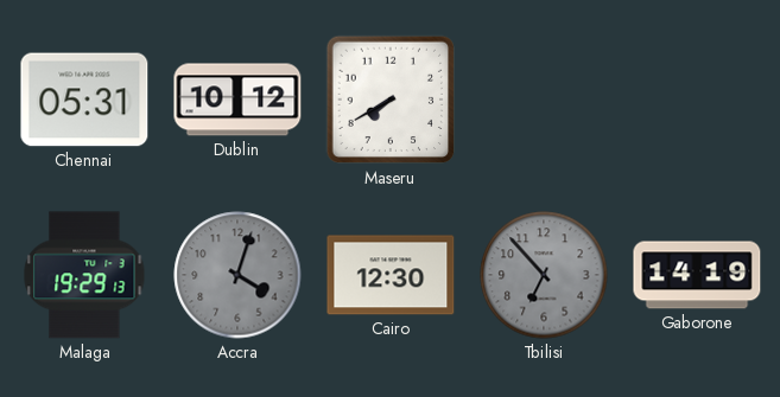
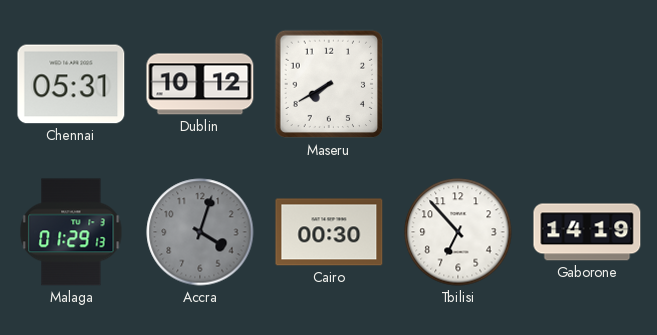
Malaga: 19:29 -> 01:29 (71, 232)
Cairo: 12:30 -> 00:30 (329, 232)
Tbilisi dial: grey -> white (458, 232)
